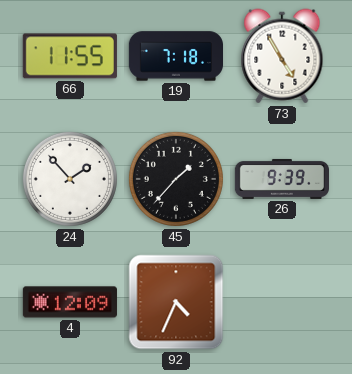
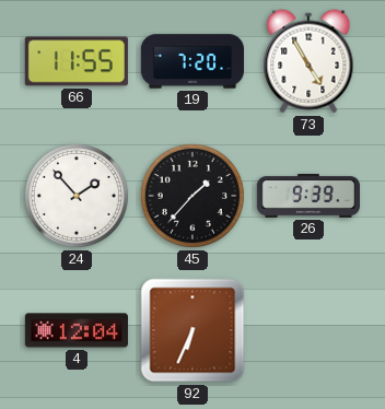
19: 7:18 -> 7:20 (191, 61)
4: 12:09 -> 12:04 (77, 330)
92: 4:34 -> 6:34 (192, 330)
